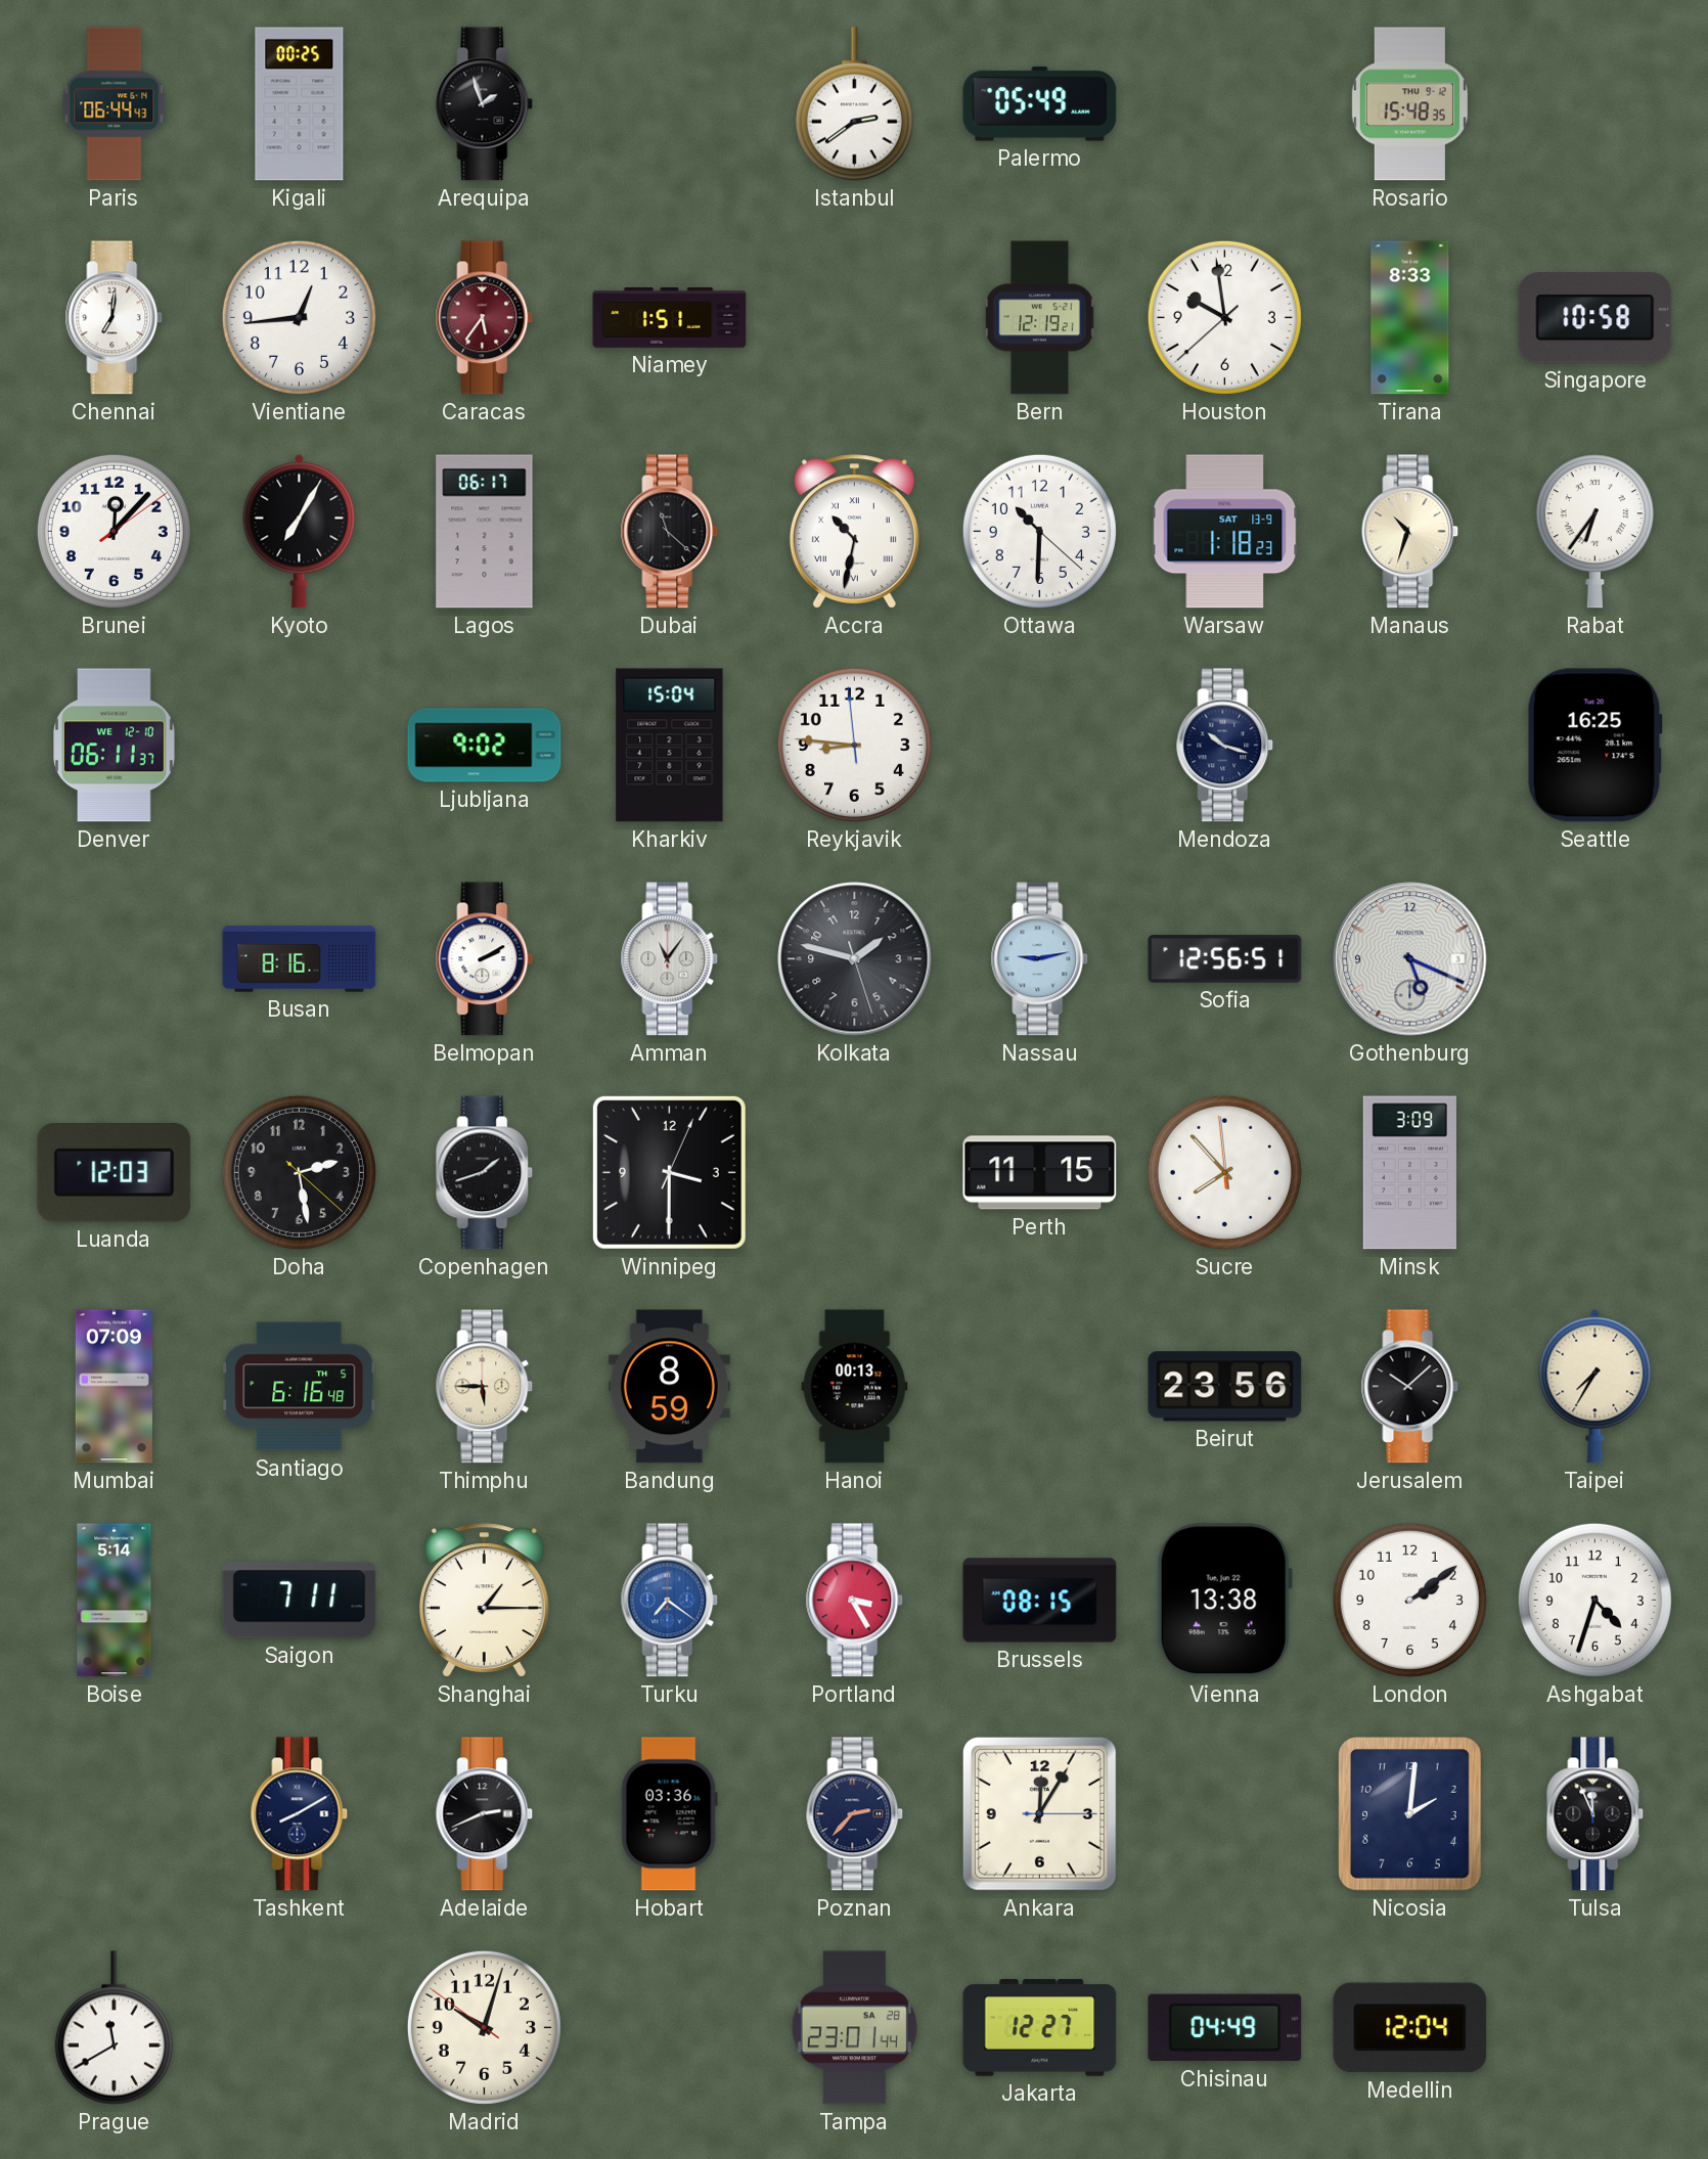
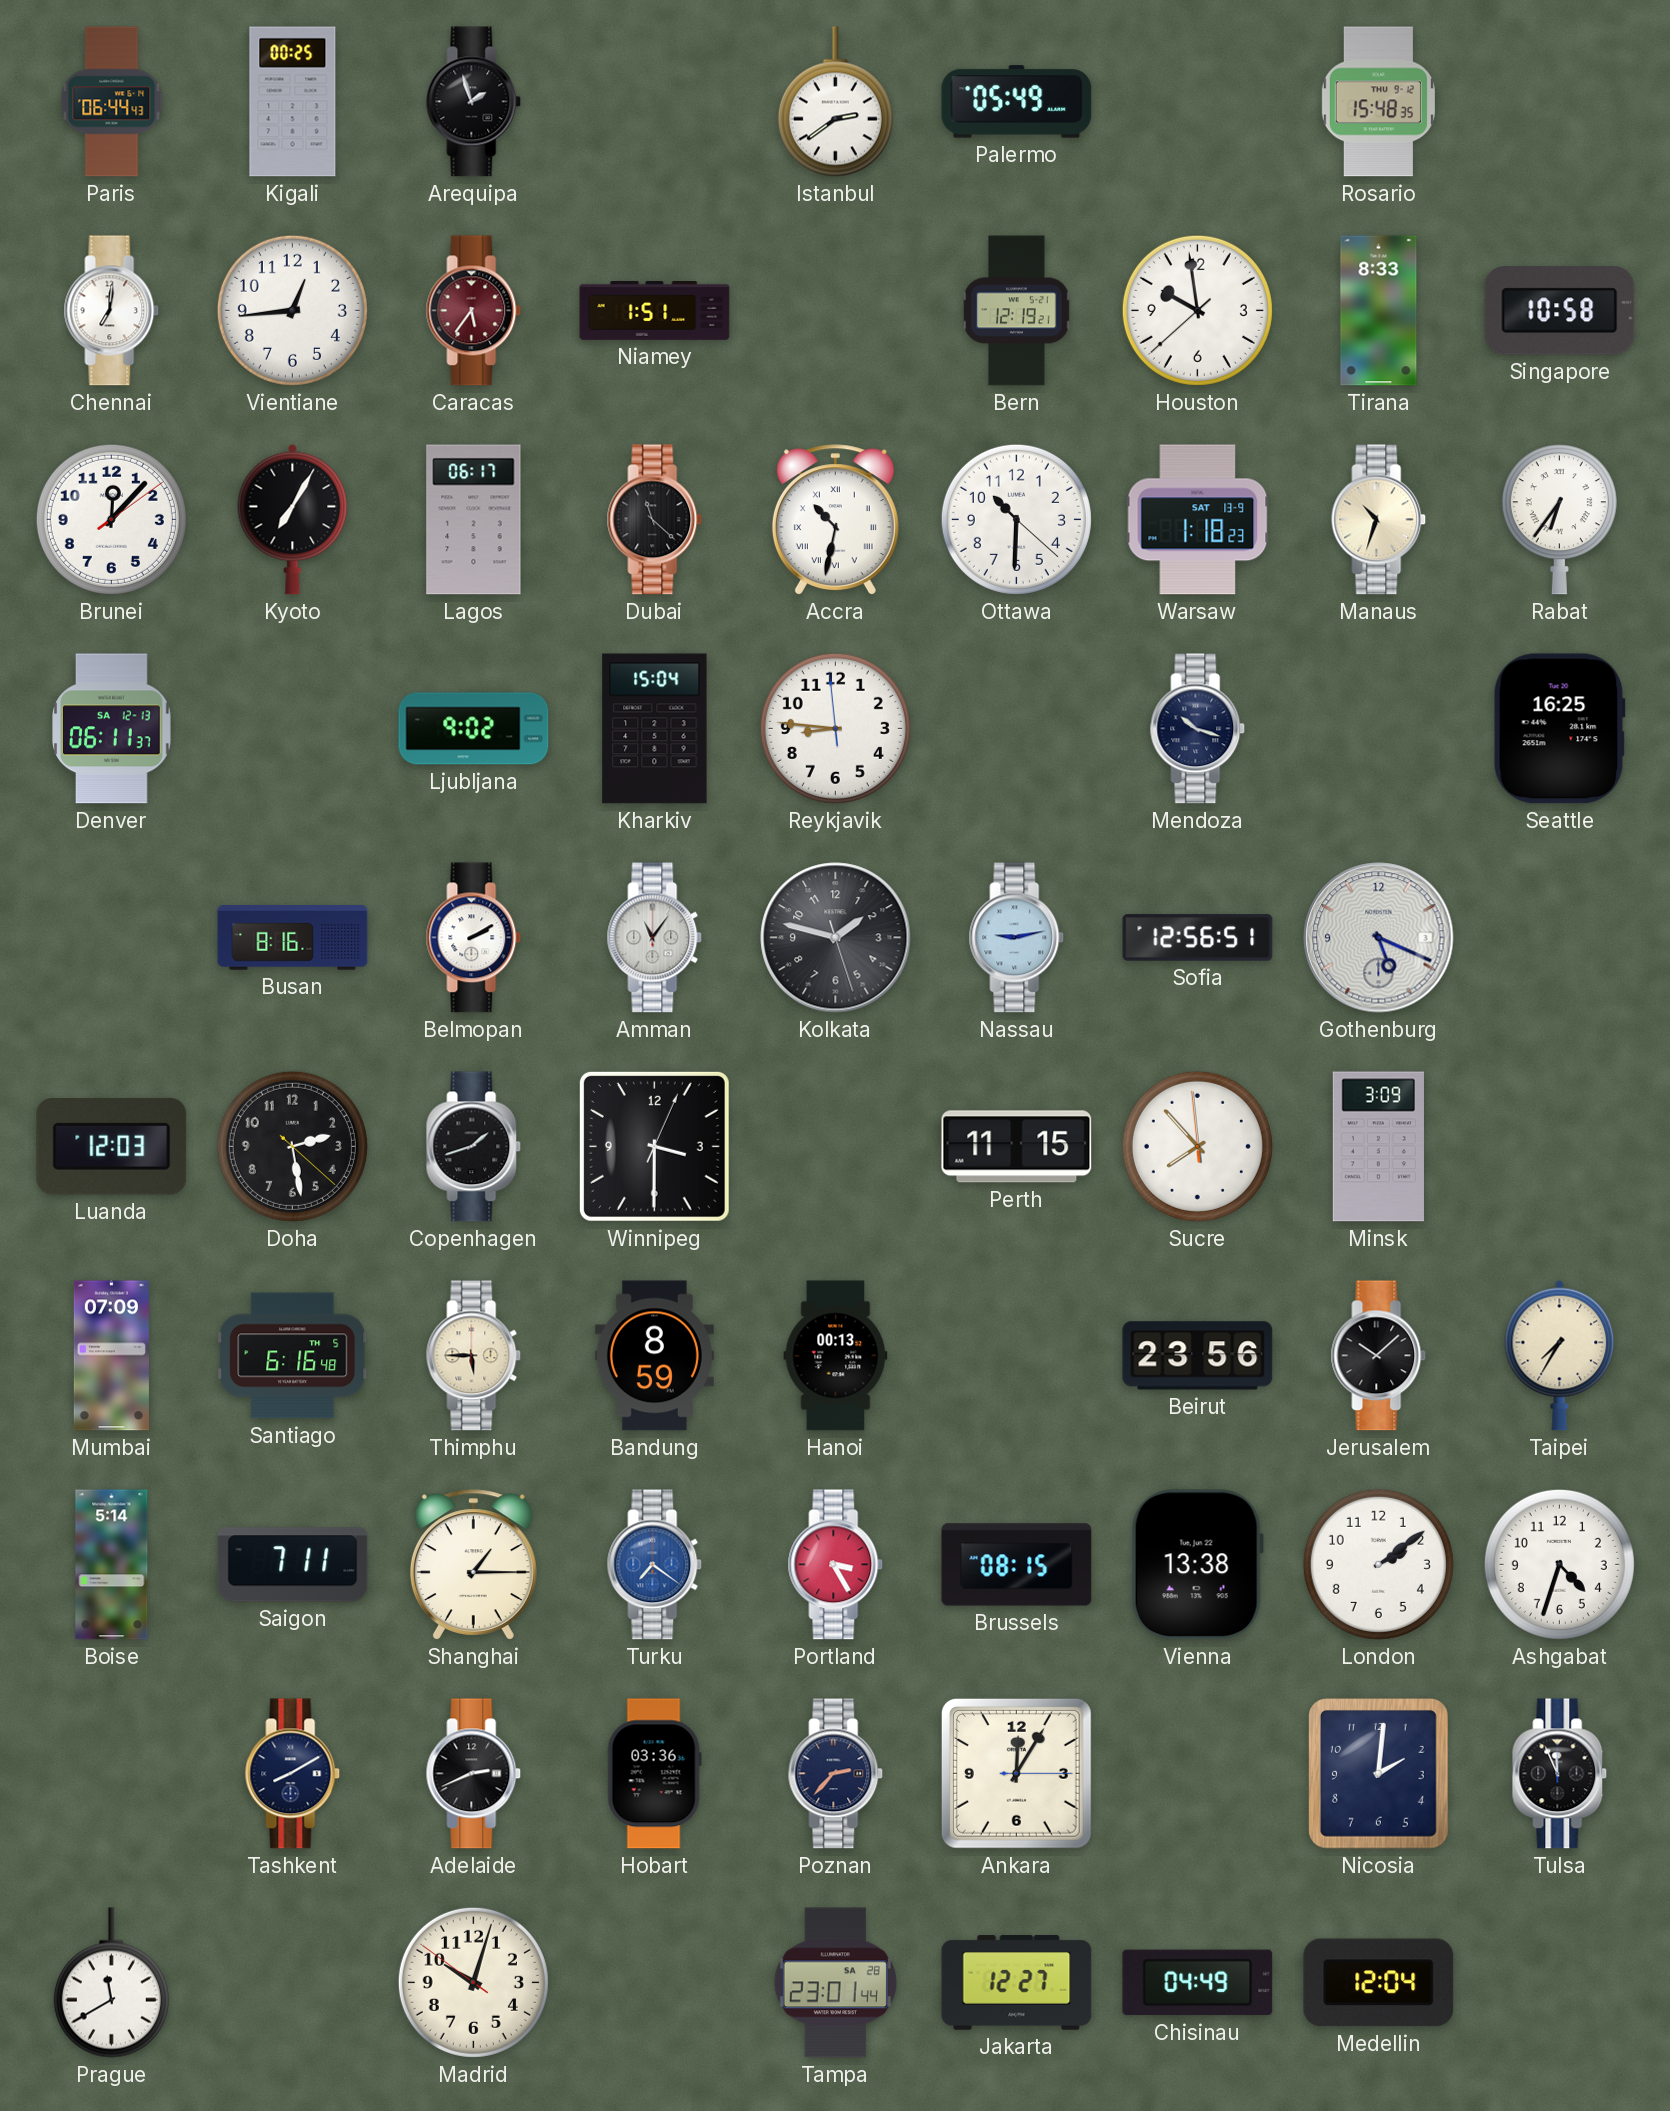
Denver date: WE 12-10 -> SA 12-13 (112, 729)
